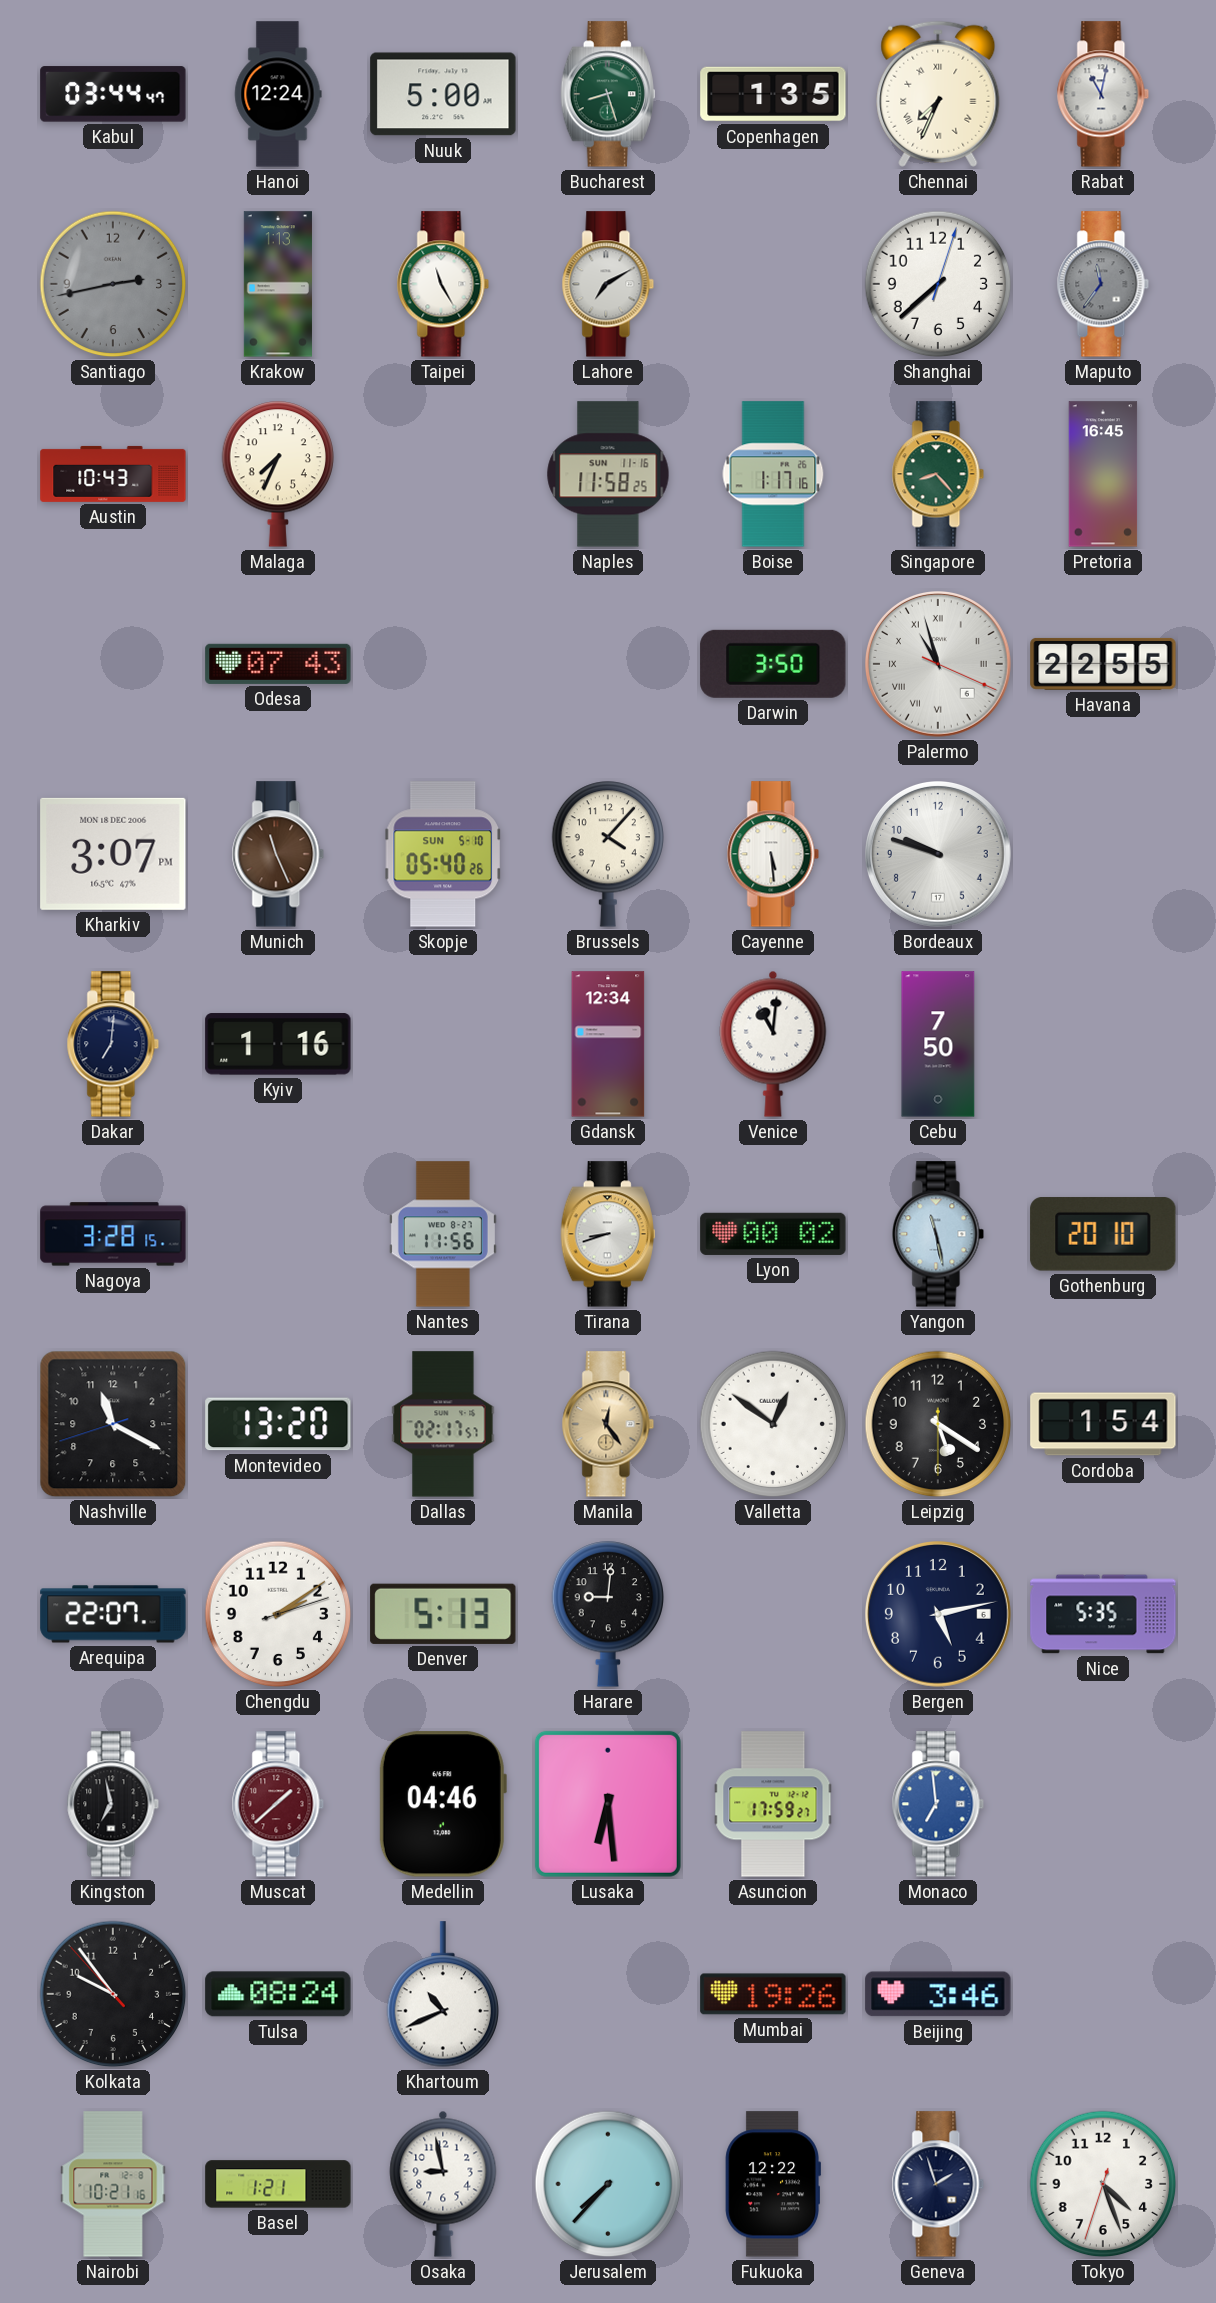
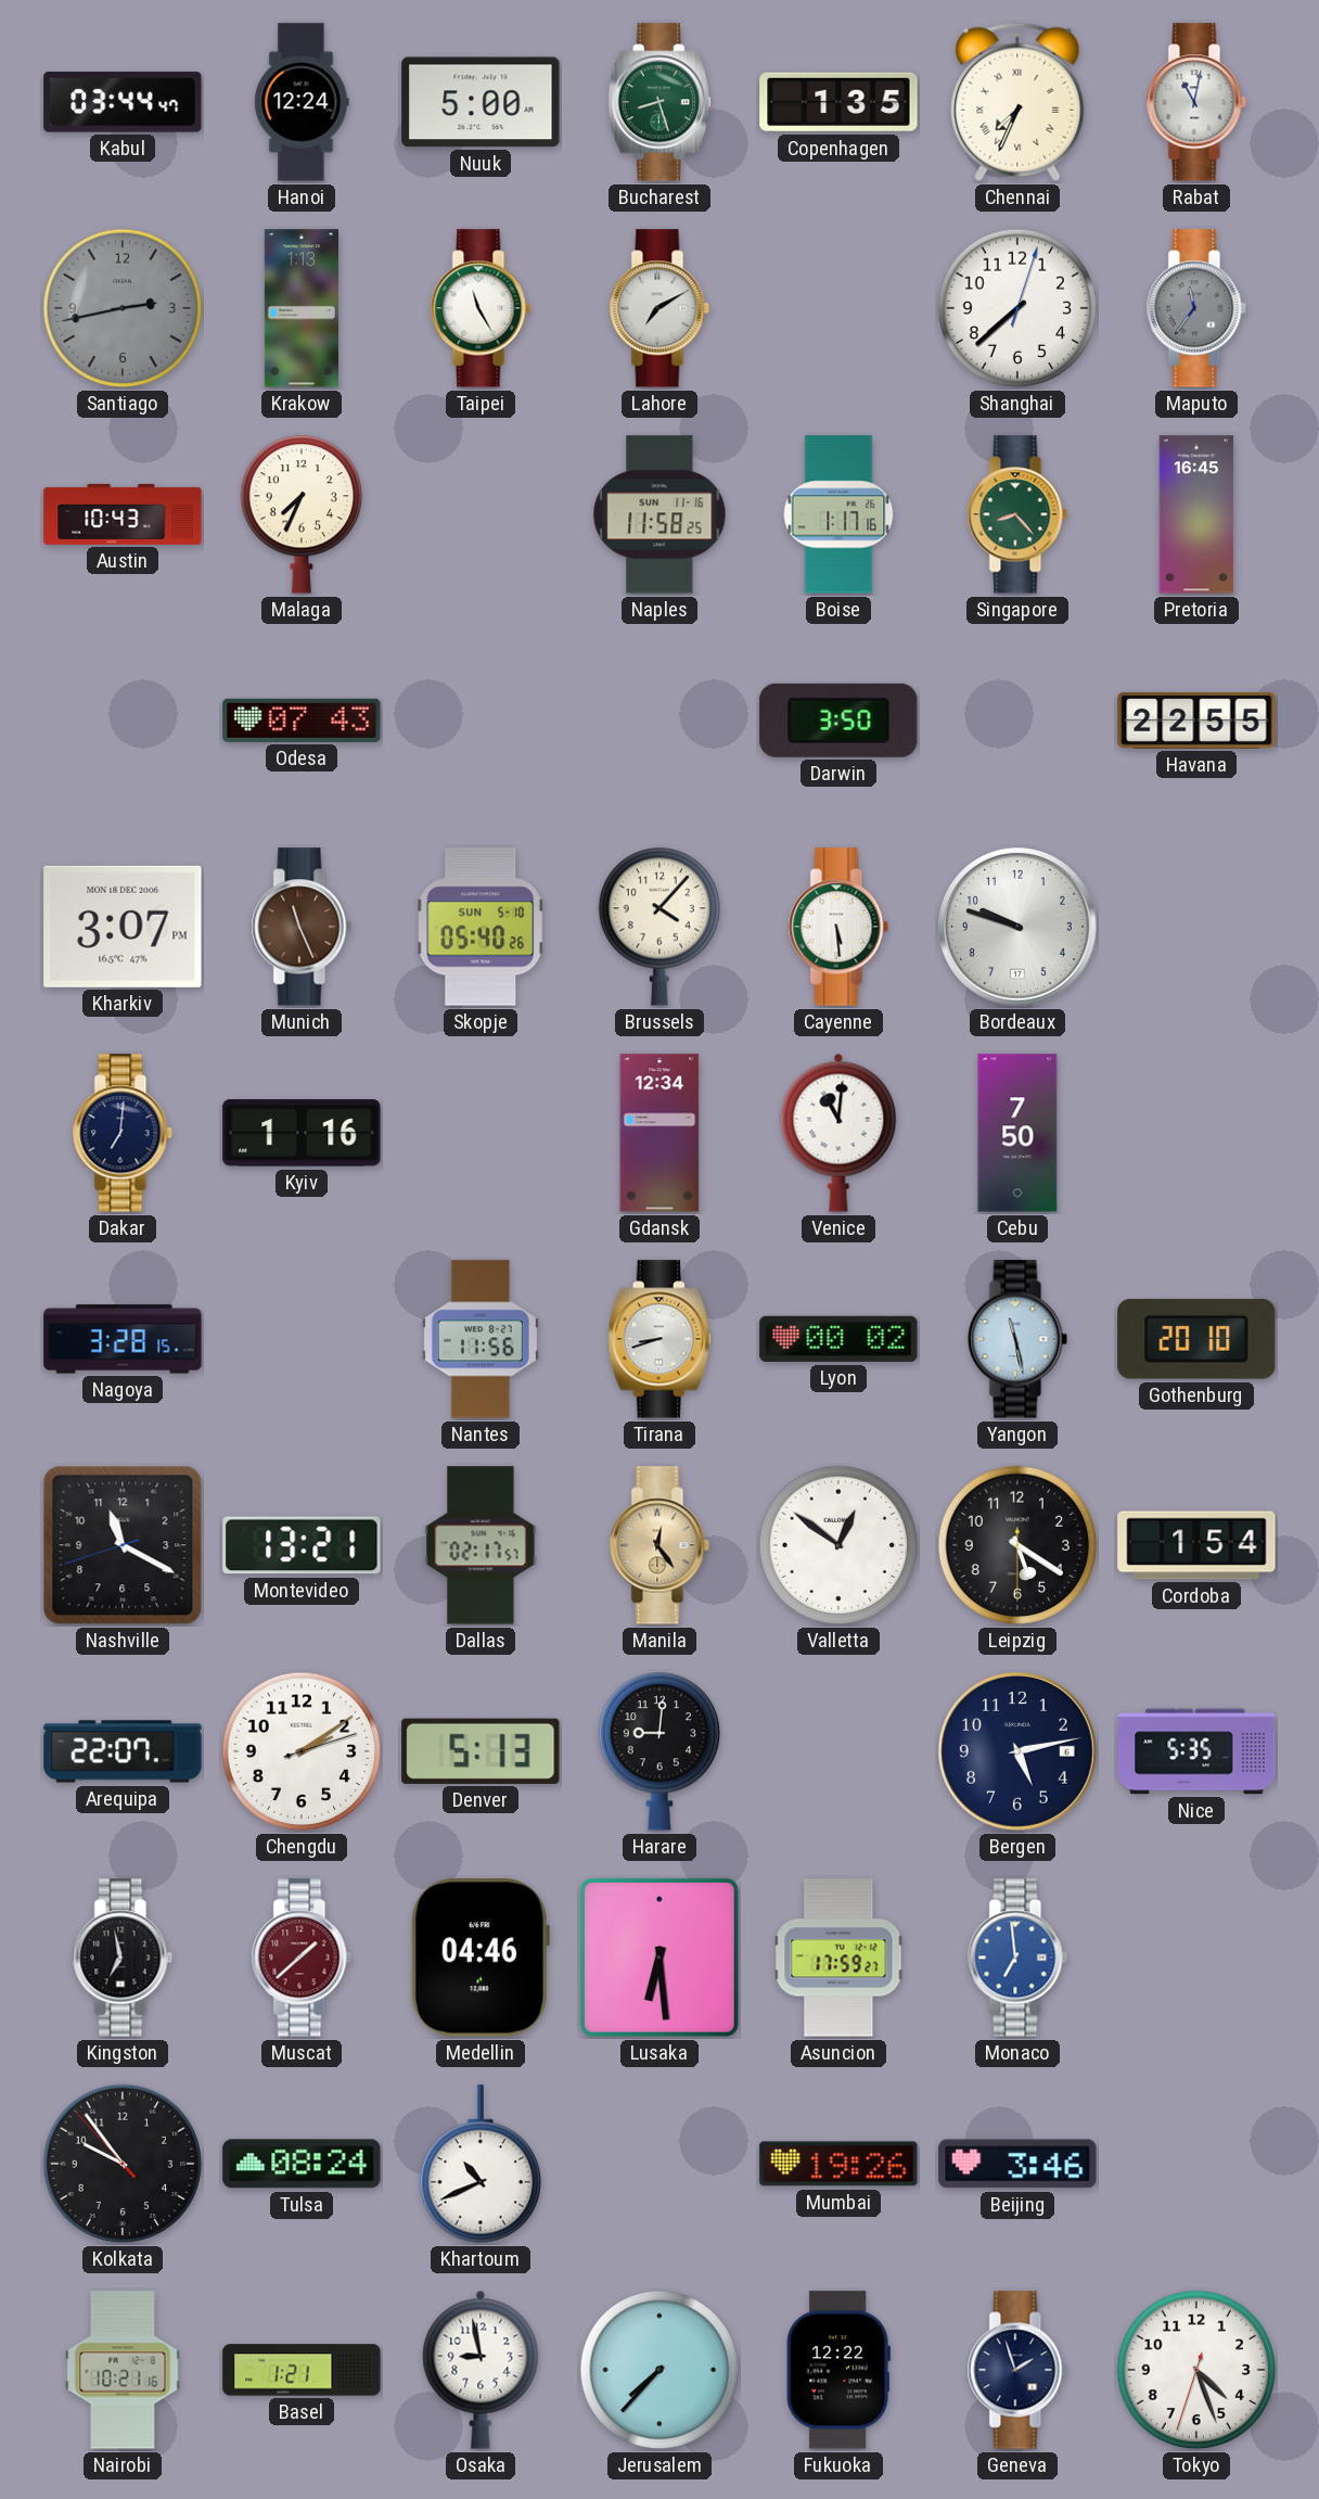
Palermo: 10:57 -> none (939, 665)
Montevideo: 13:20 -> 13:21 (302, 1545)
